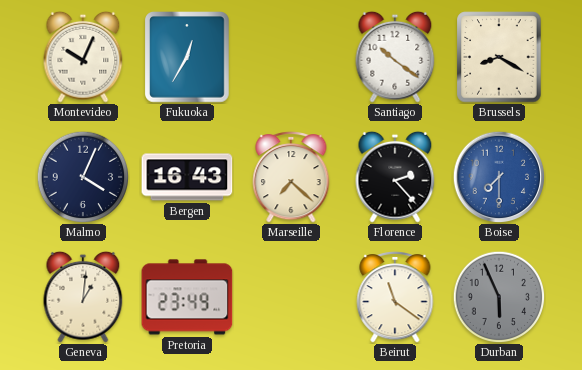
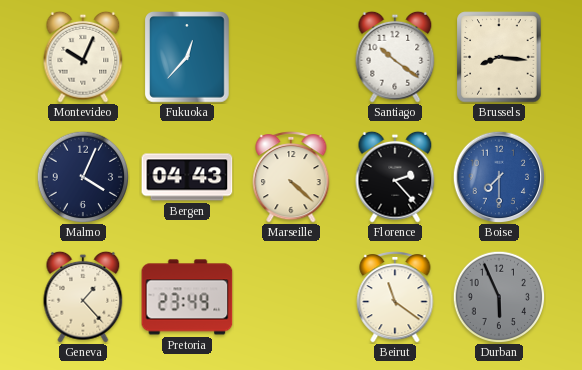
Fukuoka: 12:35 -> 12:37 (188, 58)
Brussels: 8:20 -> 8:16 (499, 57)
Bergen: 16:43 -> 04:43 (187, 177)
Marseille: 7:22 -> 4:22 (291, 177)
Geneva: 1:01 -> 1:23 (83, 297)
